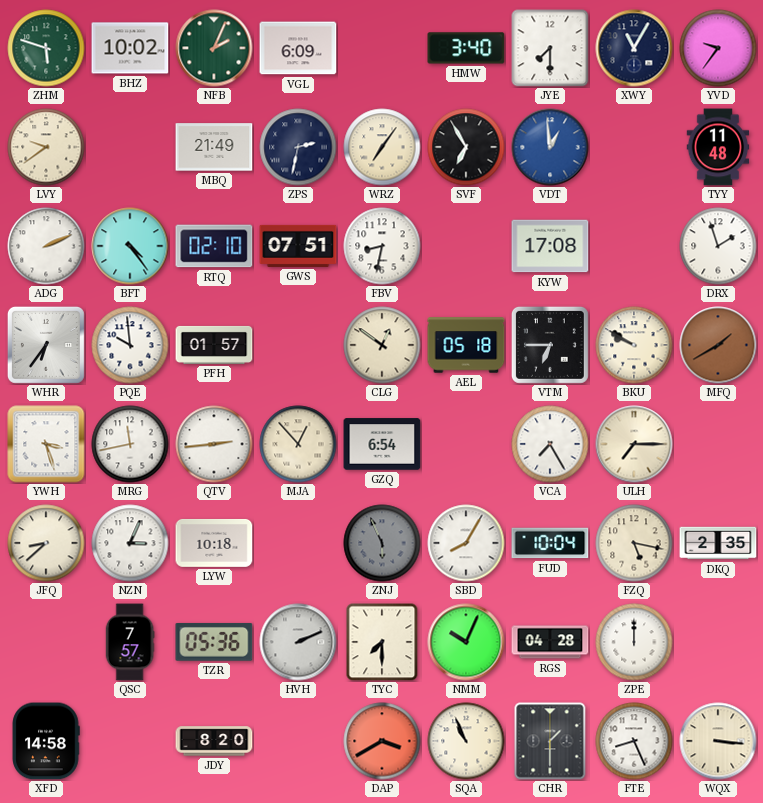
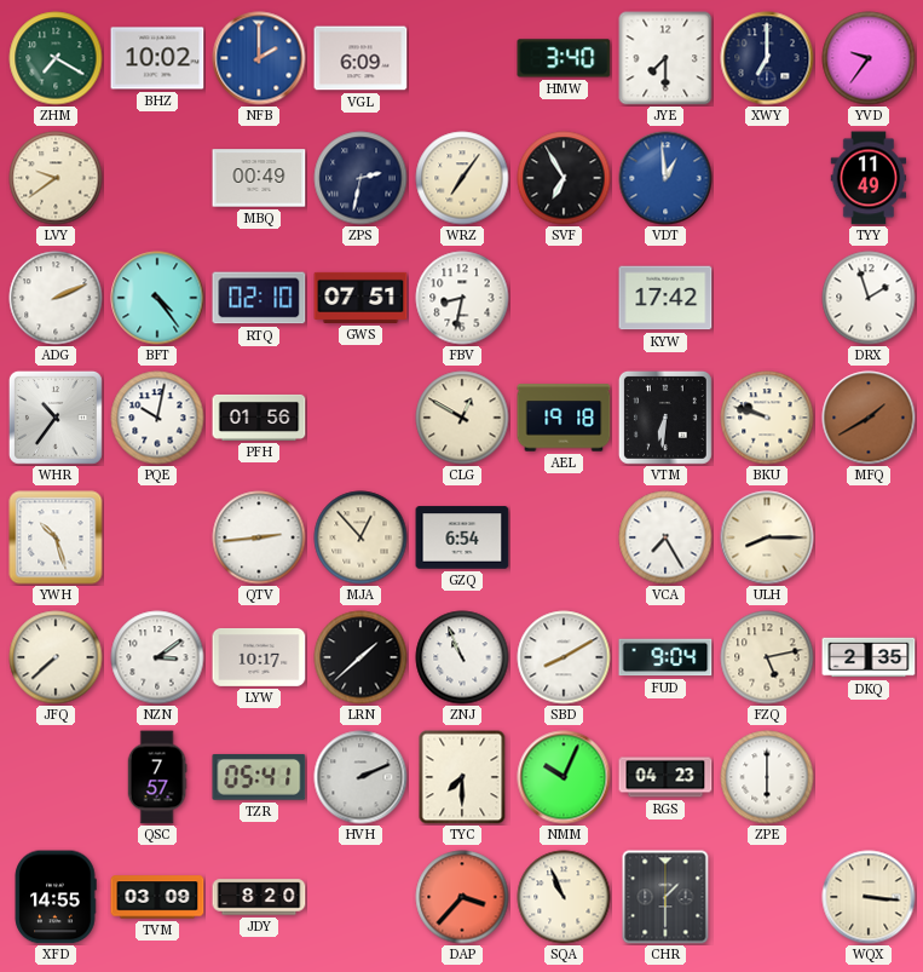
ZHM: 5:48 -> 7:20 (56, 58)
NFB: 2:04 -> 2:00 (259, 58)
NFB dial: green -> blue (259, 58)
XWY: 11:05 -> 7:00 (767, 58)
MBQ: 21:49 -> 00:49 (259, 178)
TYY: 11:48 -> 11:49 (869, 178)
KYW: 17:08 -> 17:42 (665, 298)
WHR: 6:36 -> 10:36 (56, 418)
PQE: 9:59 -> 10:02 (157, 418)
PFH: 01:57 -> 01:56 (259, 418)
CLG: 12:51 -> 12:50 (462, 418)
AEL: 05:18 -> 19:18 (564, 418)
VTM: 6:45 -> 6:31 (665, 418)
BKU: 9:50 -> 9:48 (767, 418)
YWH: 3:27 -> 10:27 (56, 537)
MRG: 11:43 -> none (130, 444)
ULH: 7:15 -> 8:15 (767, 537)
JFQ: 8:38 -> 7:38 (56, 657)
NZN: 3:04 -> 3:09 (157, 657)
LYW: 10:18 -> 10:17 (259, 657)
LRN: none -> 1:38 (360, 657)
ZNJ: 5:56 -> 10:56 (462, 657)
ZNJ dial: grey -> white (462, 657)
SBD: 8:05 -> 8:10 (564, 657)
FUD: 10:04 -> 9:04 (665, 657)
FZQ: 5:17 -> 5:13 (767, 657)
TZR: 05:36 -> 05:41 (259, 777)
RGS: 04:28 -> 04:23 (665, 777)
ZPE: 12:00 -> 6:00 (767, 777)
XFD: 14:58 -> 14:55 (56, 897)
TVM: none -> 03:09 (157, 897)
DAP: 3:40 -> 3:37 (462, 897)
FTE: 8:26 -> none (634, 741)
